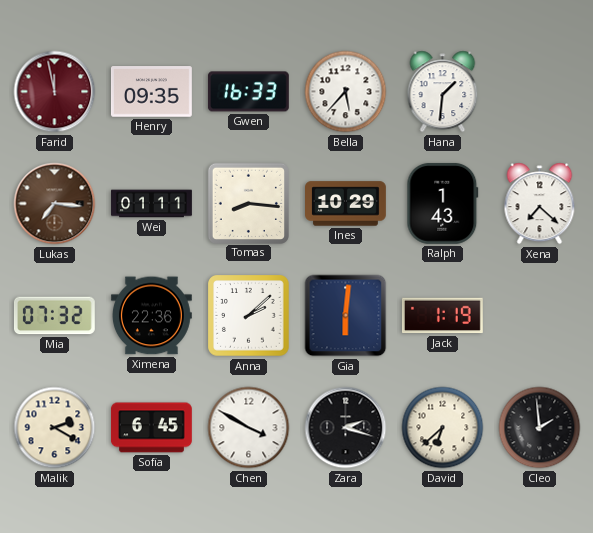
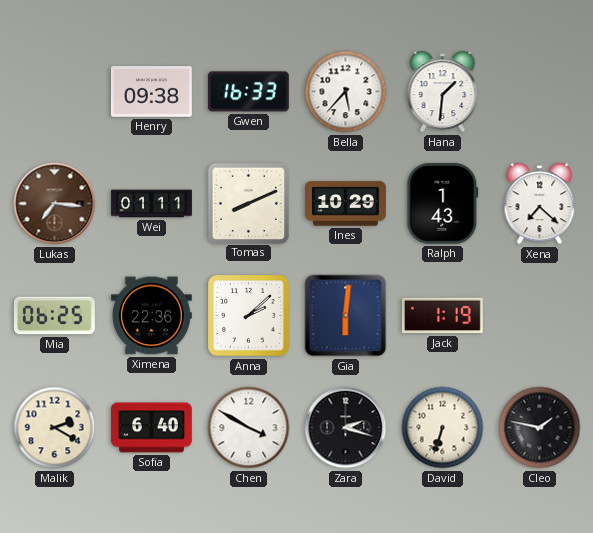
Farid: 11:58 -> none (55, 92)
Henry: 09:35 -> 09:38 (151, 92)
Tomas: 8:16 -> 8:11 (248, 203)
Mia: 07:32 -> 06:25 (54, 316)
Sofia: 6:45 -> 6:40 (151, 428)
David: 6:38 -> 6:33 (443, 428)
Cleo: 1:59 -> 1:47 (540, 428)
